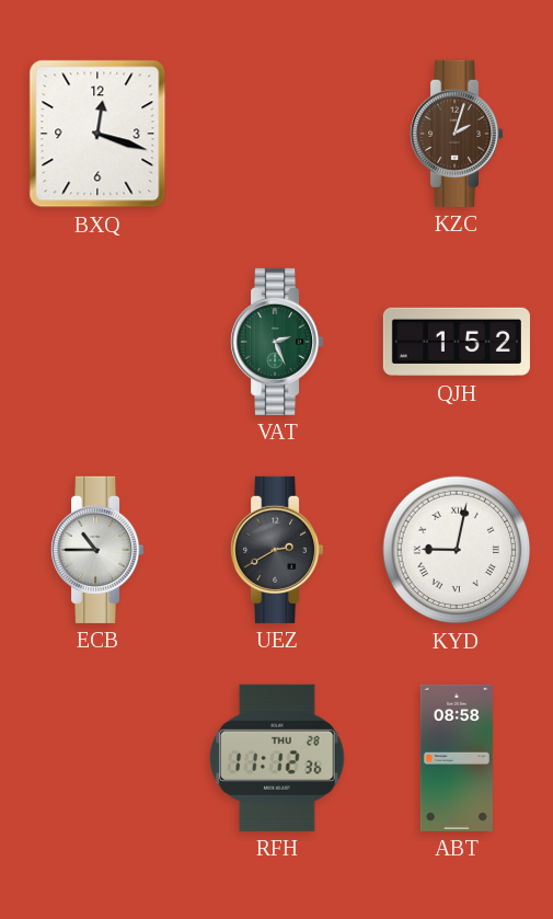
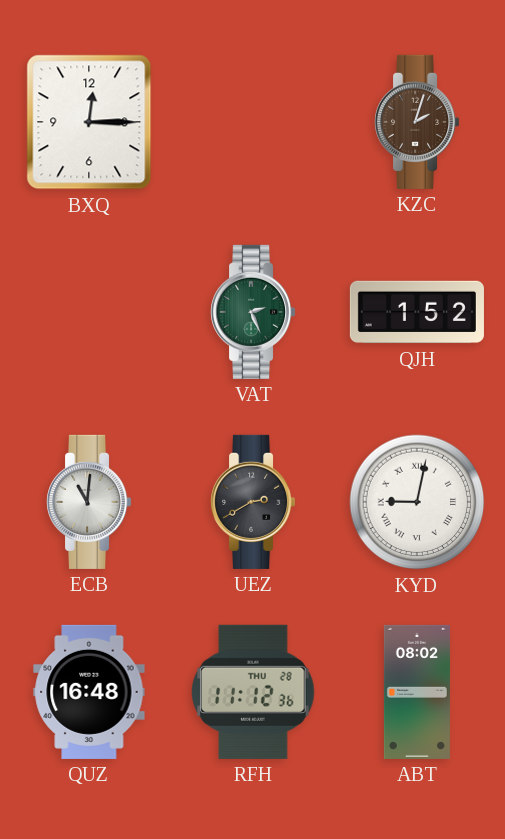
BXQ: 12:18 -> 12:15 (89, 122)
ECB: 10:45 -> 11:01 (90, 502)
QUZ: none -> 16:48 (89, 692)
ABT: 08:58 -> 08:02 (417, 692)
